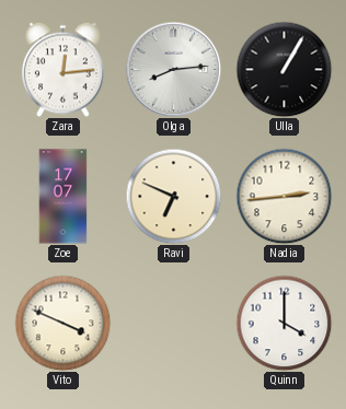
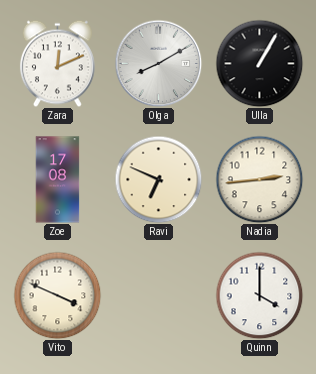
Zara: 12:14 -> 12:11 (57, 63)
Olga: 8:14 -> 8:10 (158, 63)
Zoe: 17:07 -> 17:08 (58, 180)
